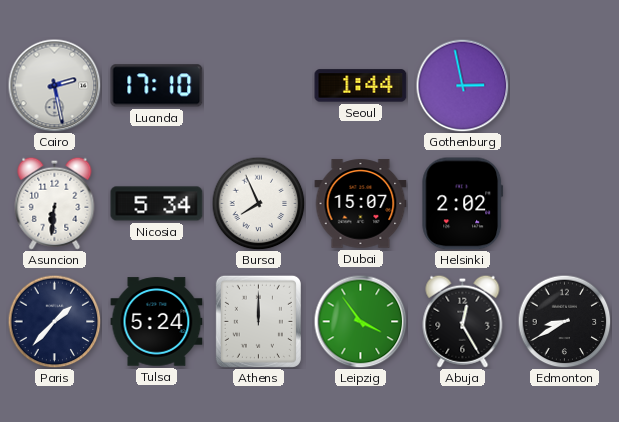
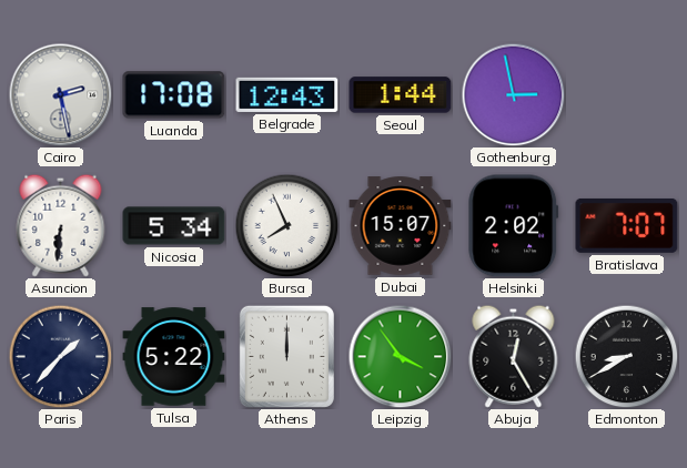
Luanda: 17:10 -> 17:08 (174, 95)
Belgrade: none -> 12:43 (287, 94)
Bratislava: none -> 7:07 (627, 225)
Tulsa: 5:24 -> 5:22 (174, 357)
